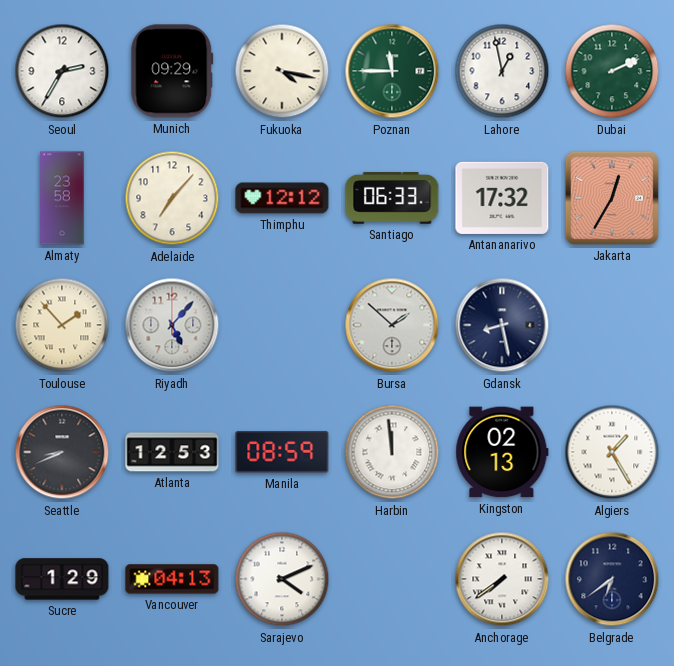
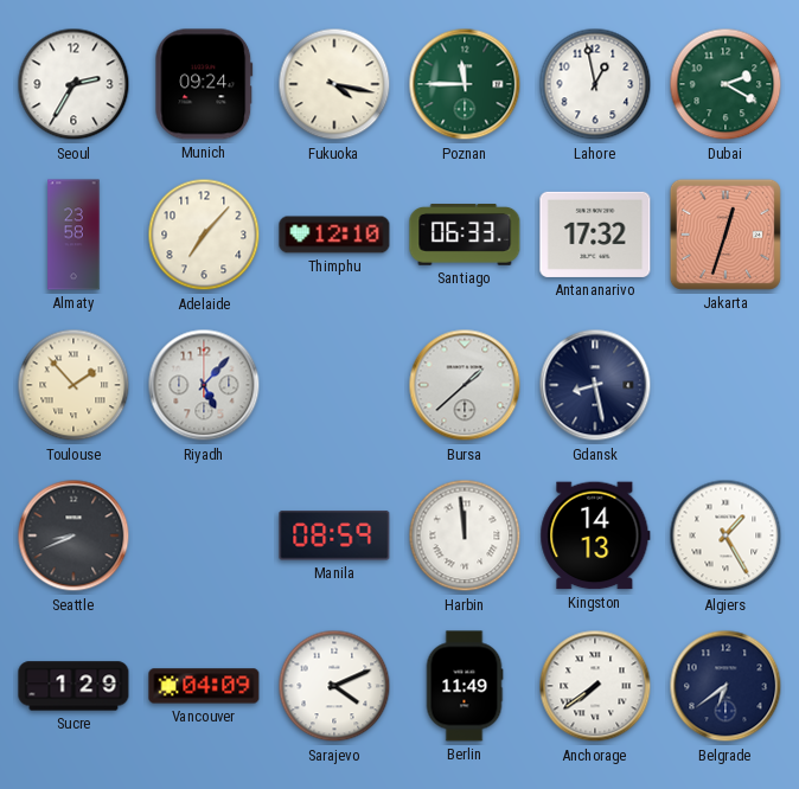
Munich: 09:29 -> 09:24 (204, 84)
Dubai: 2:11 -> 2:20 (726, 84)
Thimphu: 12:12 -> 12:10 (334, 235)
Jakarta: 12:35 -> 12:33 (726, 235)
Bursa: 1:52 -> 1:38 (465, 385)
Atlanta: 12:53 -> none (172, 452)
Kingston: 02:13 -> 14:13 (595, 535)
Vancouver: 04:13 -> 04:09 (204, 686)
Berlin: none -> 11:49 (465, 686)
